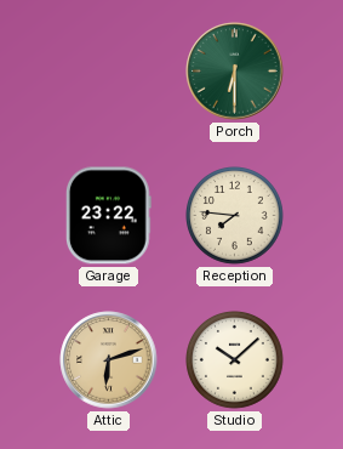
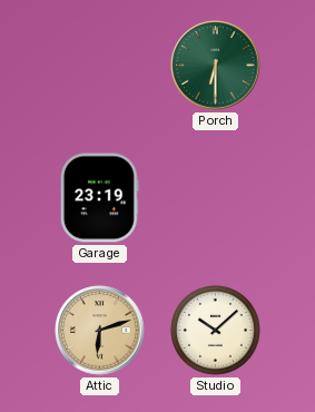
Garage: 23:22 -> 23:19 (99, 198)
Reception: 7:46 -> none (235, 216)
